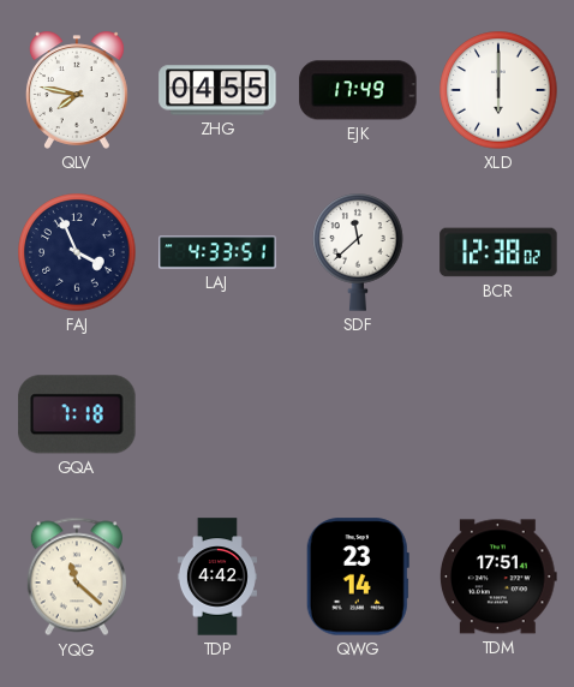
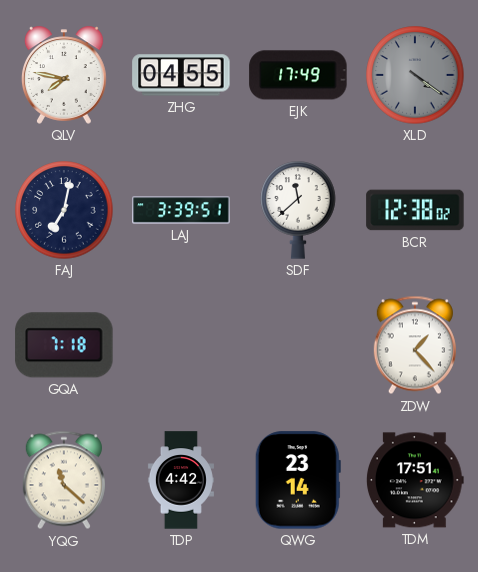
XLD: 6:00 -> 4:21 (415, 75)
XLD dial: white -> grey (415, 75)
FAJ: 3:56 -> 7:02 (64, 210)
LAJ: 4:33 -> 3:39 (181, 210)
ZDW: none -> 1:23 (415, 345)
